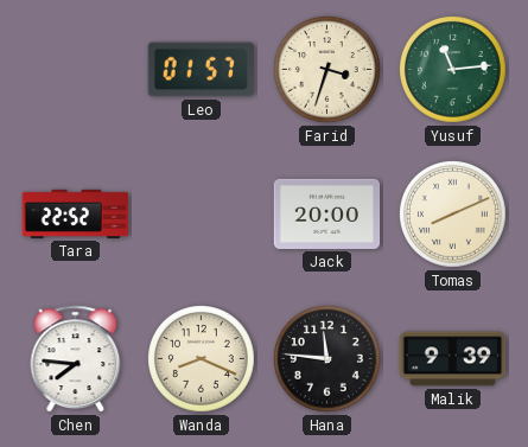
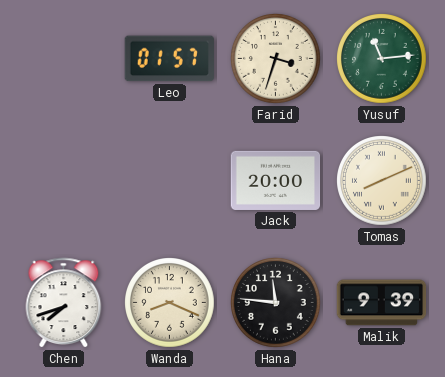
Tara: 22:52 -> none (76, 213)
Chen: 7:46 -> 7:42 (64, 303)
